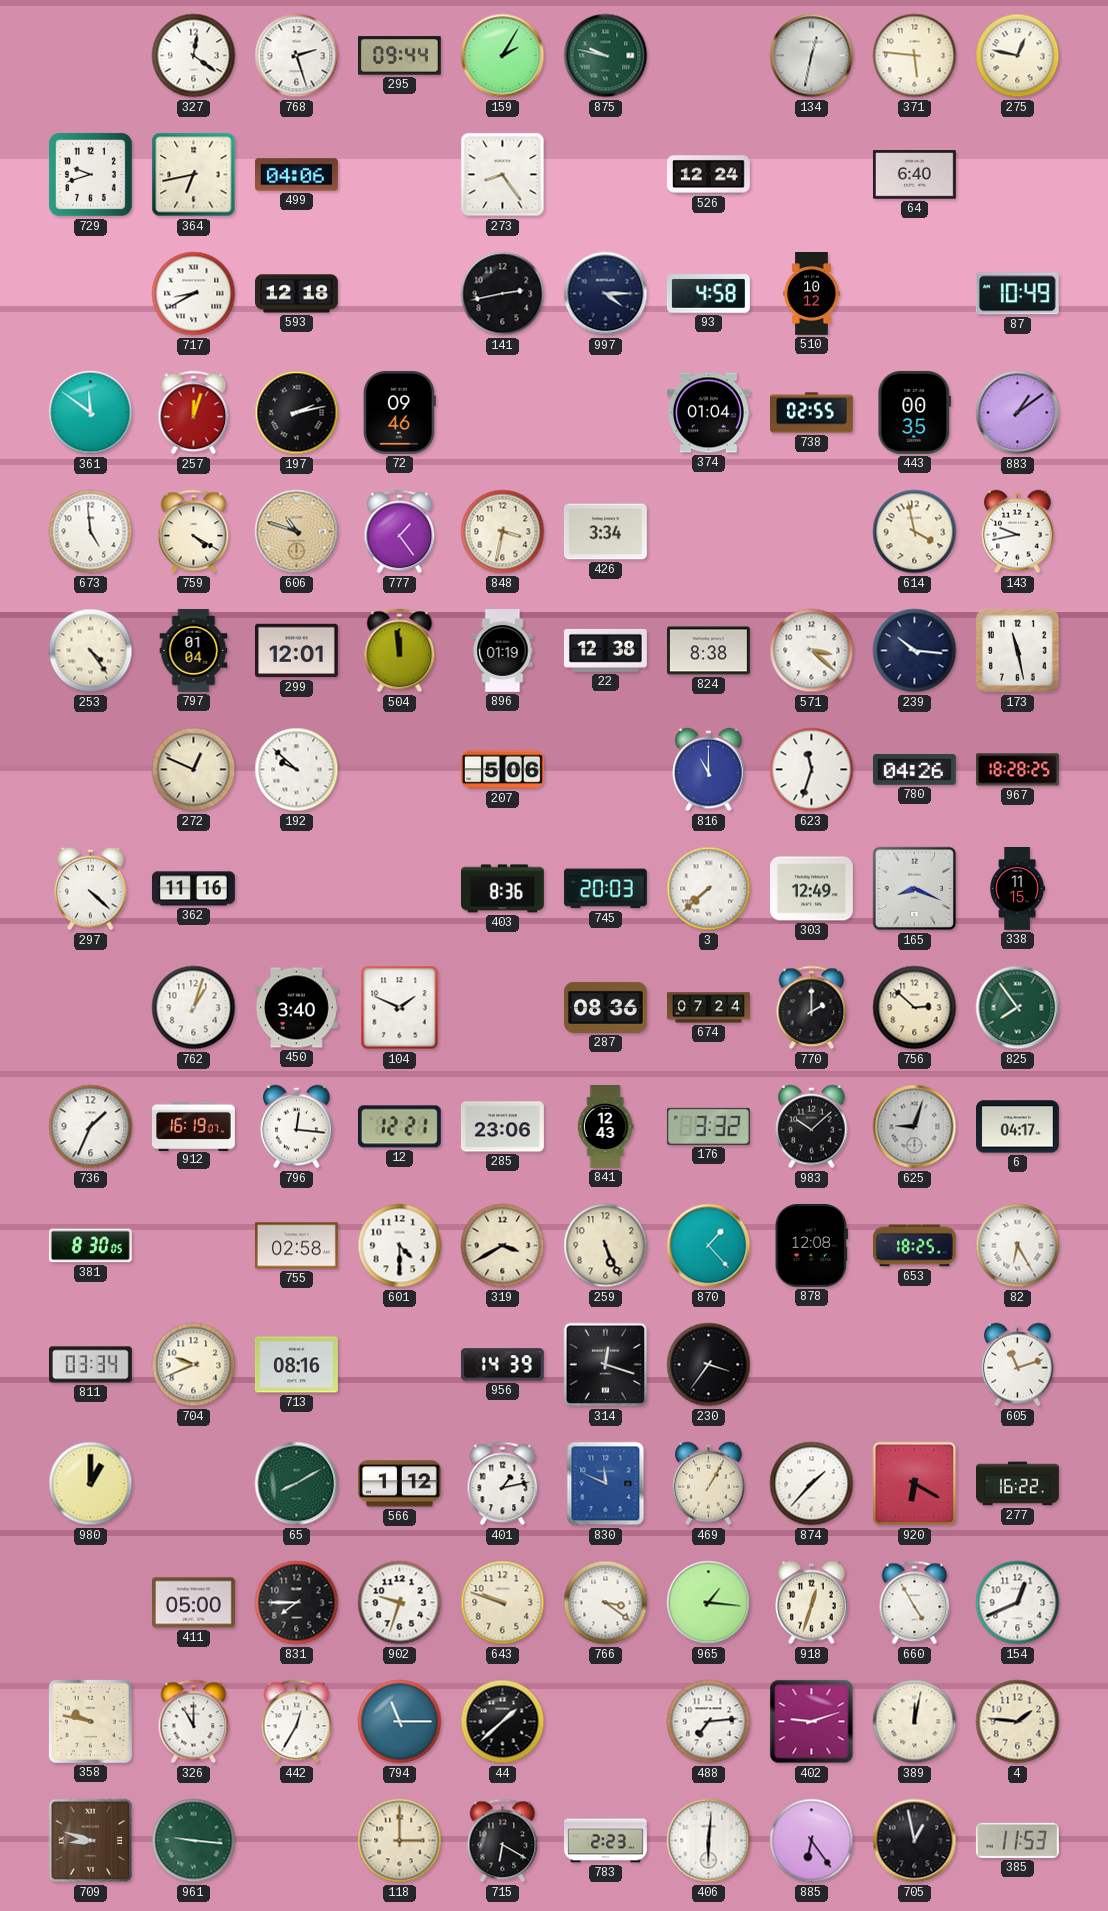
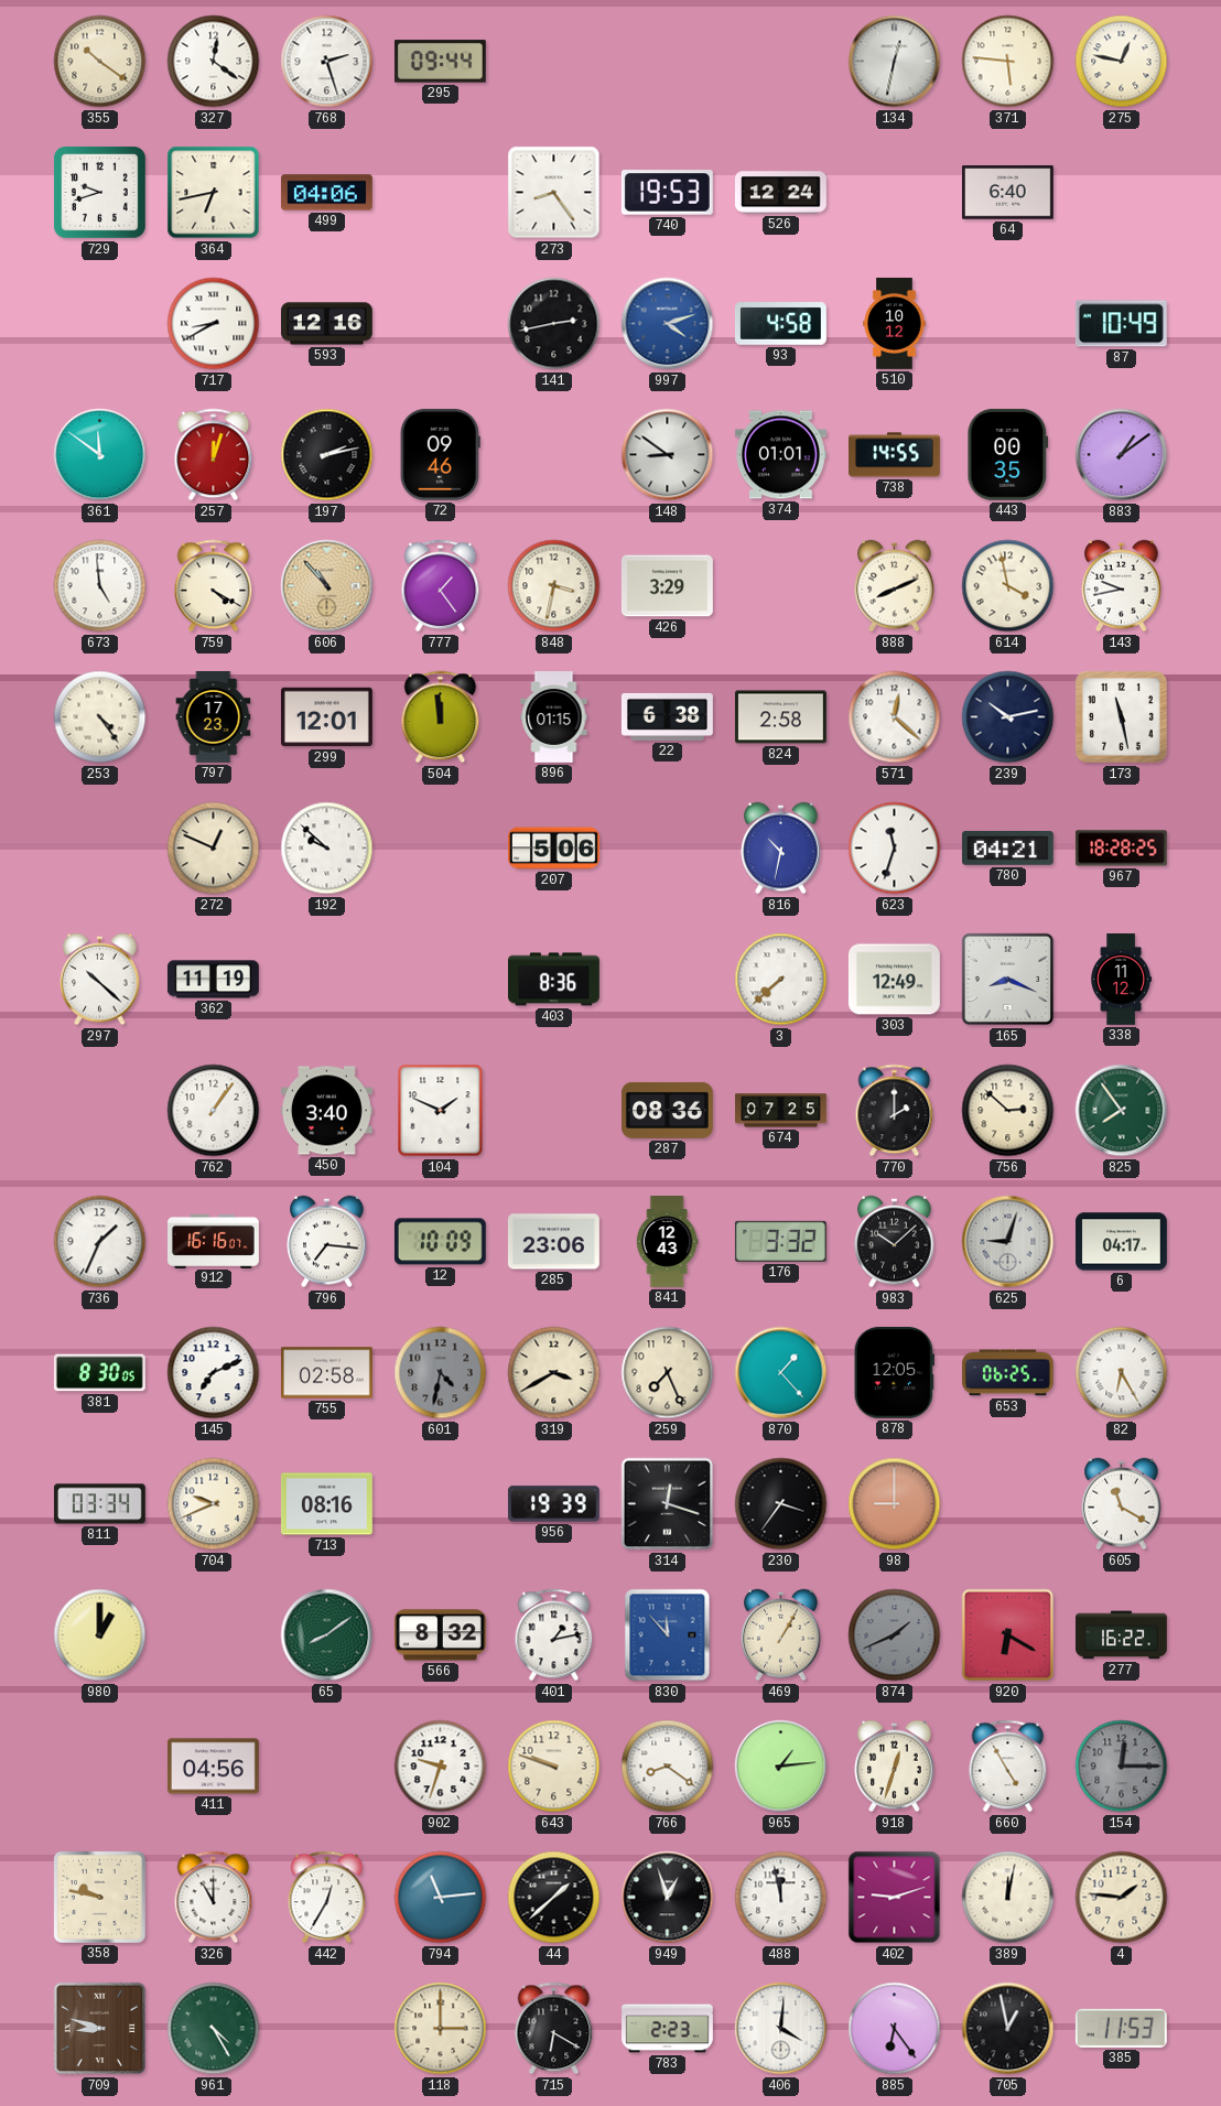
355: none -> 10:21 (100, 62)
159: 2:05 -> none (503, 56)
875: 9:47 -> none (606, 56)
740: none -> 19:53 (667, 193)
593: 12:18 -> 12:16 (327, 324)
997: 4:15 -> 4:12 (668, 324)
997 dial: navy -> blue (668, 324)
148: none -> 8:51 (668, 455)
374: 01:04 -> 01:01 (780, 455)
738: 02:55 -> 14:55 (895, 455)
606: 10:48 -> 10:53 (327, 586)
426: 3:34 -> 3:29 (667, 586)
888: none -> 8:11 (895, 586)
797: 01:04 -> 17:23 (214, 717)
896: 01:19 -> 01:15 (554, 717)
22: 12:38 -> 6:38 (667, 716)
824: 8:38 -> 2:58 (780, 717)
571: 3:22 -> 12:22 (895, 717)
239: 10:16 -> 10:13 (1008, 717)
816: 11:00 -> 10:32 (781, 849)
780: 04:26 -> 04:21 (1007, 849)
297: 4:22 -> 10:22 (100, 980)
362: 11:16 -> 11:19 (213, 980)
745: 20:03 -> none (605, 889)
338: 11:15 -> 11:12 (1122, 980)
762: 1:03 -> 1:06 (214, 1111)
674: 07:24 -> 07:25 (781, 1111)
912: 16:19 -> 16:16 (214, 1241)
796: 12:16 -> 7:16 (327, 1242)
12: 12:21 -> 10:09 (440, 1242)
145: none -> 7:11 (214, 1373)
601: 4:30 -> 4:32 (441, 1373)
601 dial: white -> grey (441, 1373)
259: 5:26 -> 7:26 (668, 1373)
878: 12:08 -> 12:05 (894, 1372)
653: 18:25 -> 06:25 (1007, 1373)
956: 14:39 -> 19:39 (553, 1504)
98: none -> 9:00 (895, 1504)
605: 11:12 -> 11:20 (1122, 1504)
65: 8:10 -> 8:09 (327, 1635)
566: 1:12 -> 8:32 (440, 1635)
830: 11:49 -> 11:53 (668, 1635)
874: 1:37 -> 1:41 (895, 1635)
874 dial: white -> grey (895, 1635)
411: 05:00 -> 04:56 (213, 1767)
831: 7:45 -> none (297, 1603)
766: 3:21 -> 8:21 (668, 1767)
965: 1:16 -> 1:14 (781, 1767)
154: 12:41 -> 12:15 (1122, 1767)
154 dial: white -> grey (1122, 1767)
794: 11:15 -> 11:14 (441, 1898)
949: none -> 12:57 (668, 1898)
488: 7:14 -> 11:58 (781, 1898)
961: 9:16 -> 4:25 (214, 2029)
406: 6:01 -> 4:01 (781, 2029)
